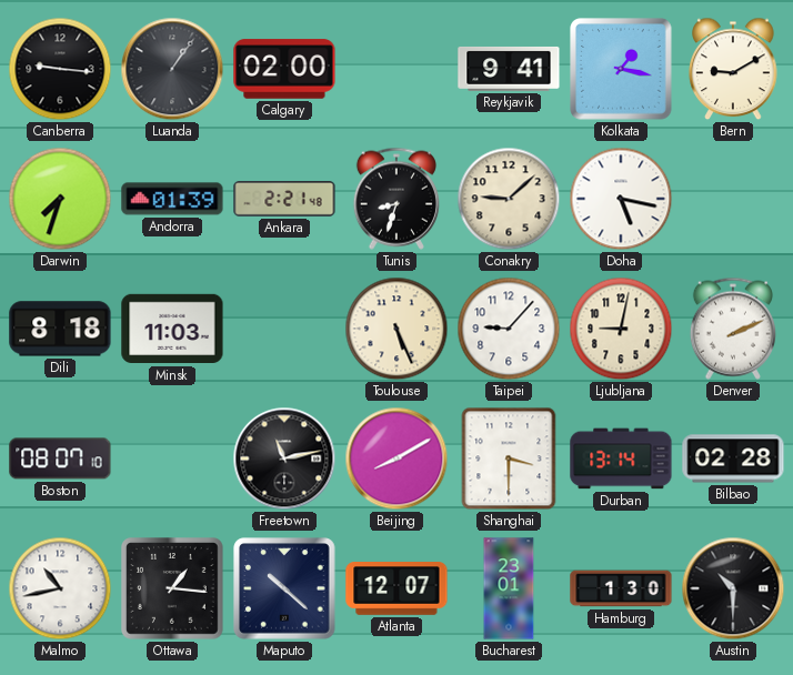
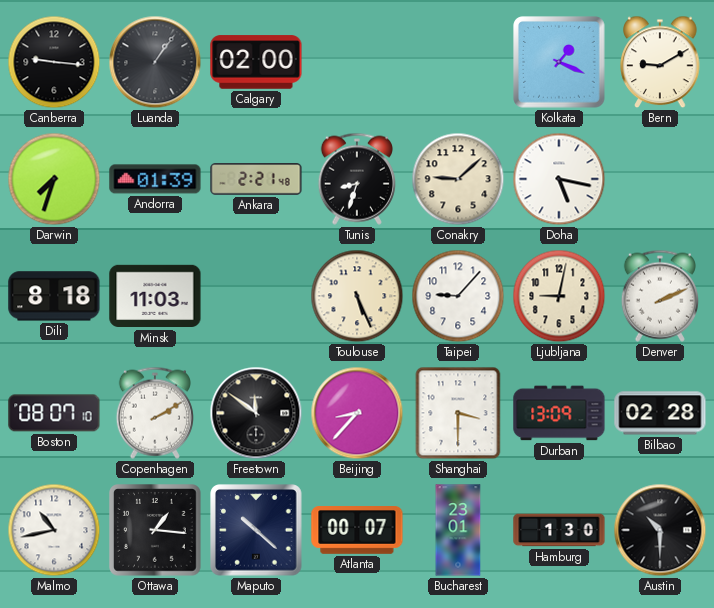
Reykjavik: 9:41 -> none (509, 69)
Kolkata: 1:17 -> 1:19 (559, 62)
Copenhagen: none -> 2:10 (155, 413)
Freetown: 11:13 -> 11:51 (256, 413)
Beijing: 8:10 -> 8:37 (357, 413)
Durban: 13:14 -> 13:09 (559, 413)
Atlanta: 12:07 -> 00:07 (357, 531)
